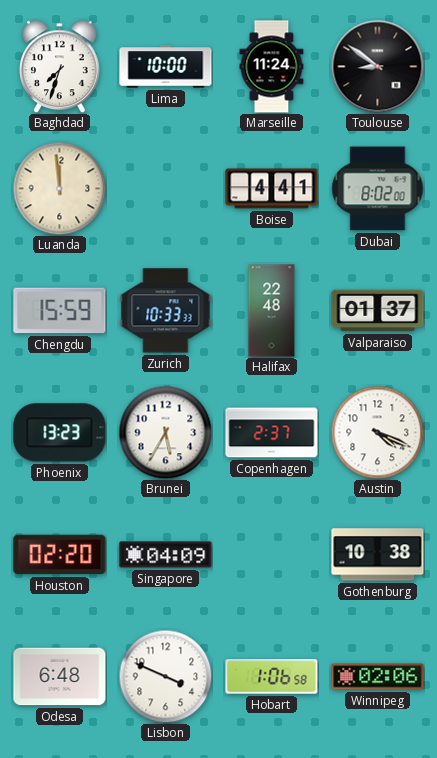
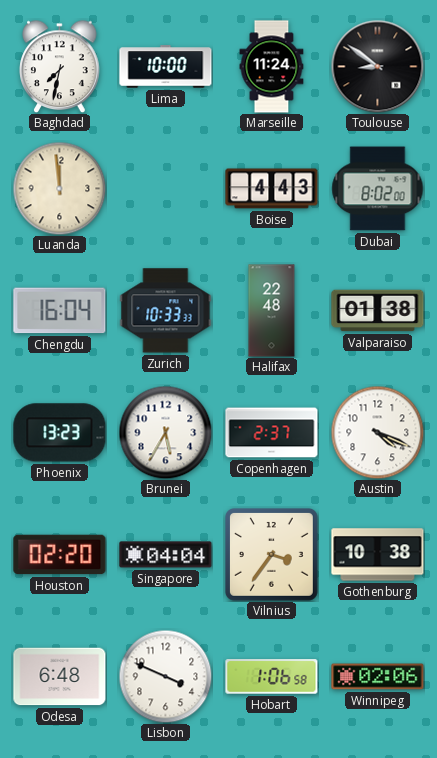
Baghdad: 7:33 -> 7:32 (60, 66)
Boise: 4:41 -> 4:43 (272, 189)
Chengdu: 15:59 -> 16:04 (60, 311)
Valparaiso: 01:37 -> 01:38 (378, 311)
Singapore: 04:09 -> 04:04 (166, 555)
Vilnius: none -> 3:36 (271, 554)
